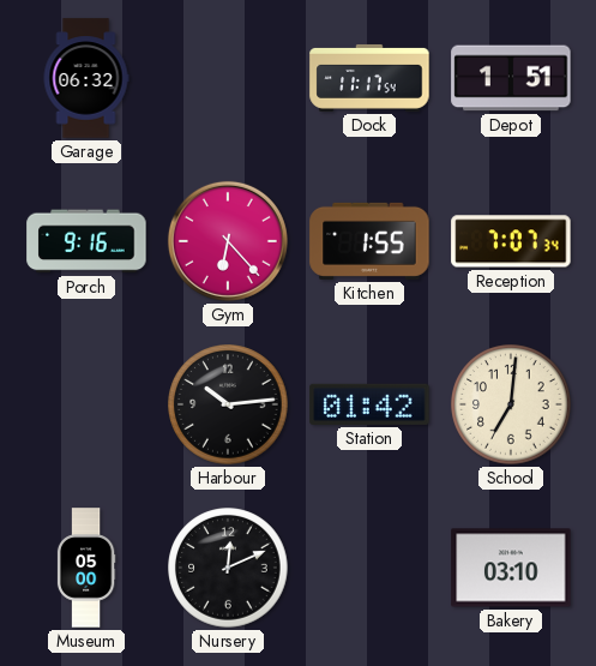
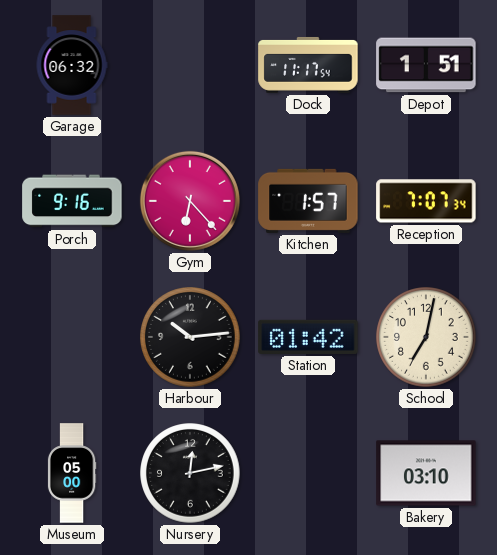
Kitchen: 1:55 -> 1:57 (308, 201)
School: 7:01 -> 7:02 (426, 337)
Nursery: 12:11 -> 12:13 (190, 473)
